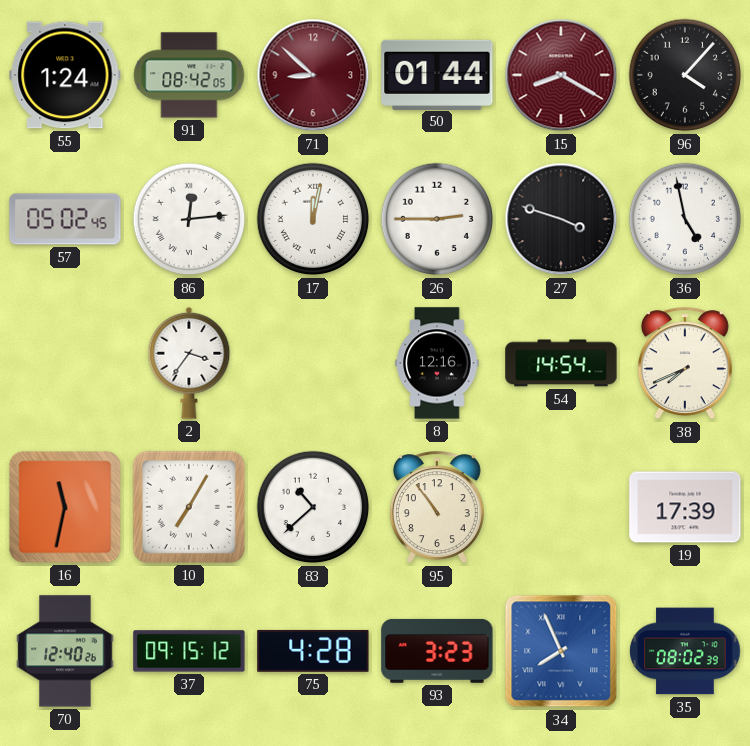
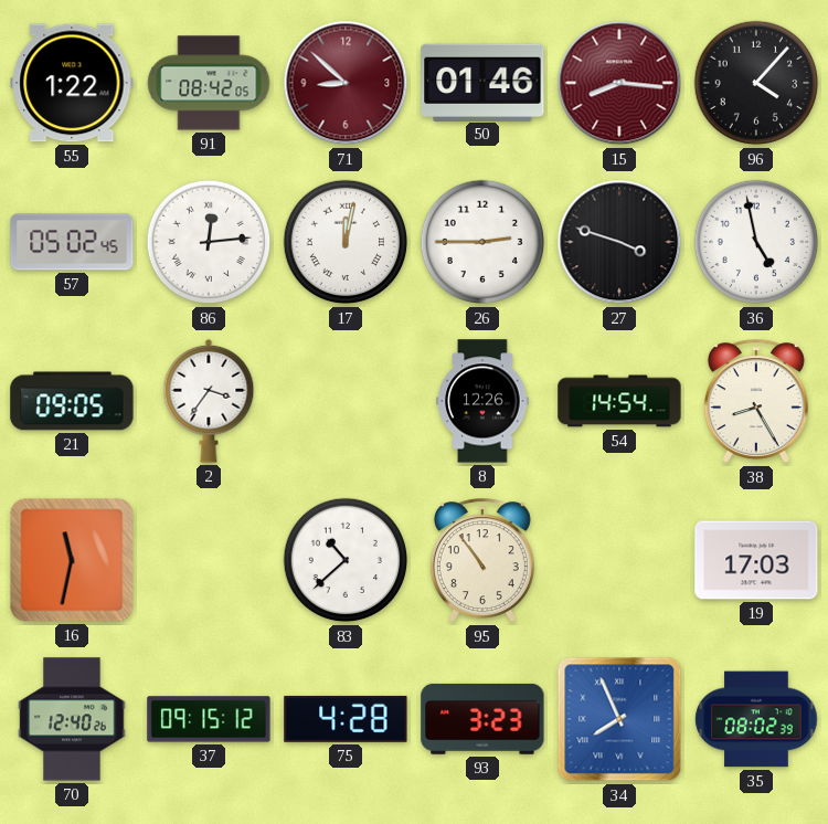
55: 1:24 -> 1:22 (72, 83)
50: 01:44 -> 01:46 (482, 82)
15: 8:20 -> 8:16 (619, 83)
21: none -> 09:05 (72, 401)
8: 12:16 -> 12:26 (482, 401)
38: 7:41 -> 8:25 (756, 402)
10: 7:05 -> none (189, 507)
19: 17:39 -> 17:03 (756, 560)
